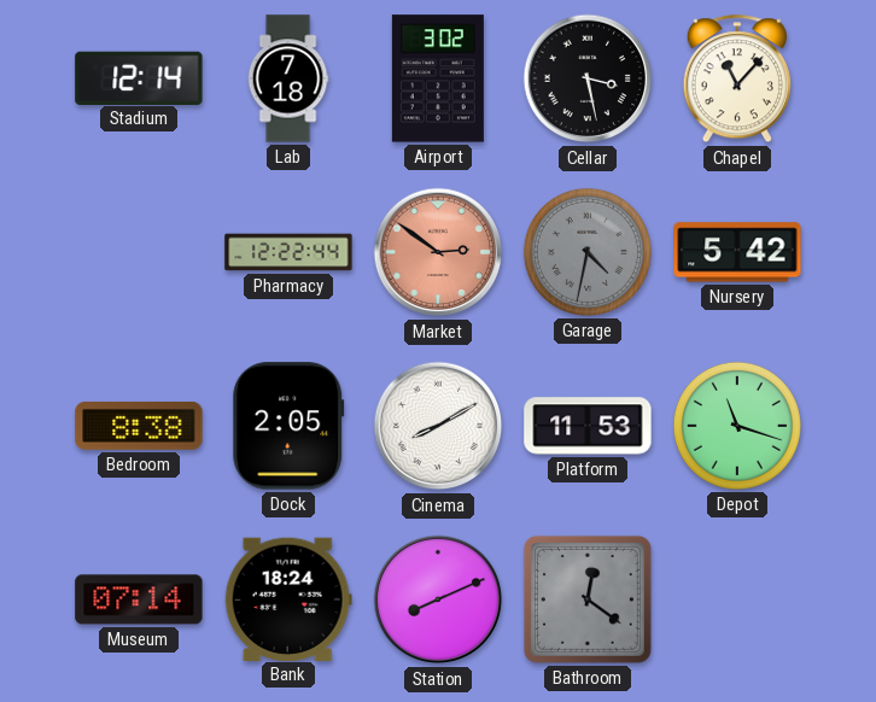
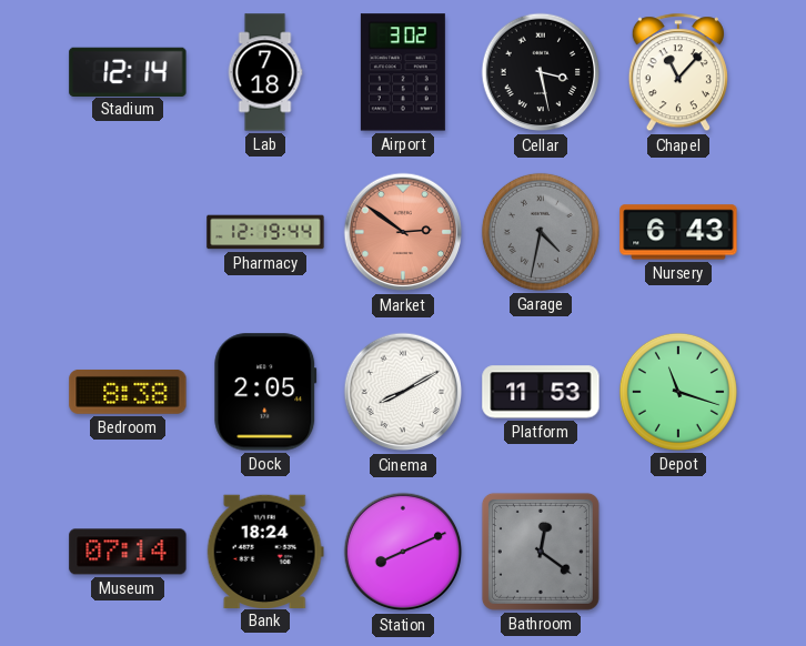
Pharmacy: 12:22 -> 12:19 (265, 232)
Nursery: 5:42 -> 6:43 (678, 232)
